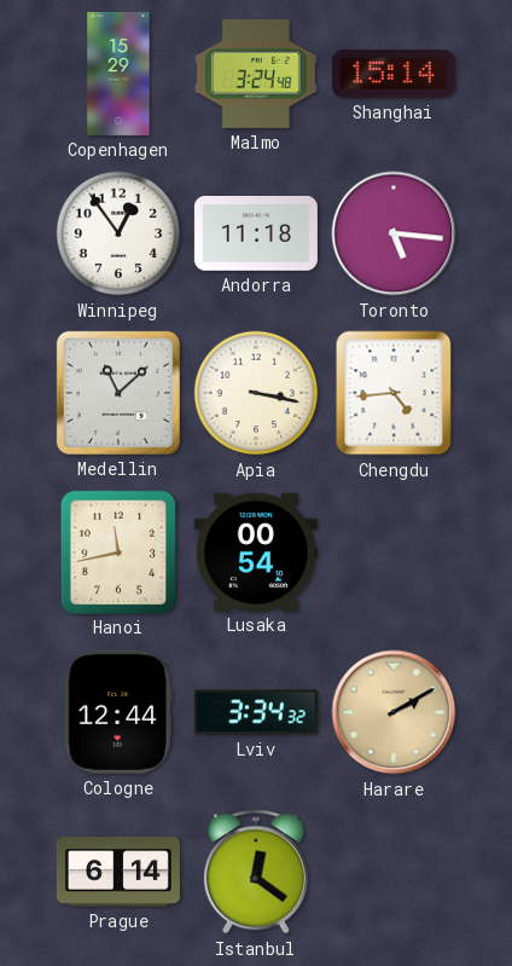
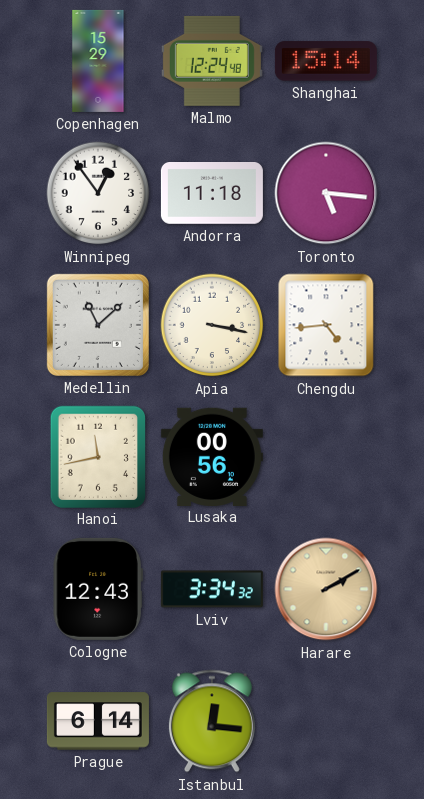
Malmo: 3:24 -> 12:24 (212, 61)
Lusaka: 00:54 -> 00:56 (212, 456)
Cologne: 12:44 -> 12:43 (98, 589)
Istanbul: 12:21 -> 12:16 (212, 721)
